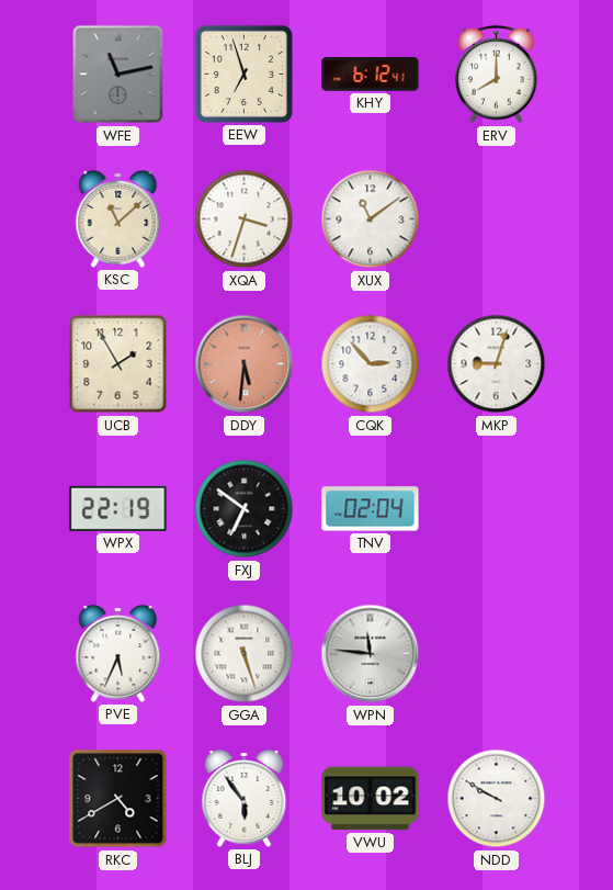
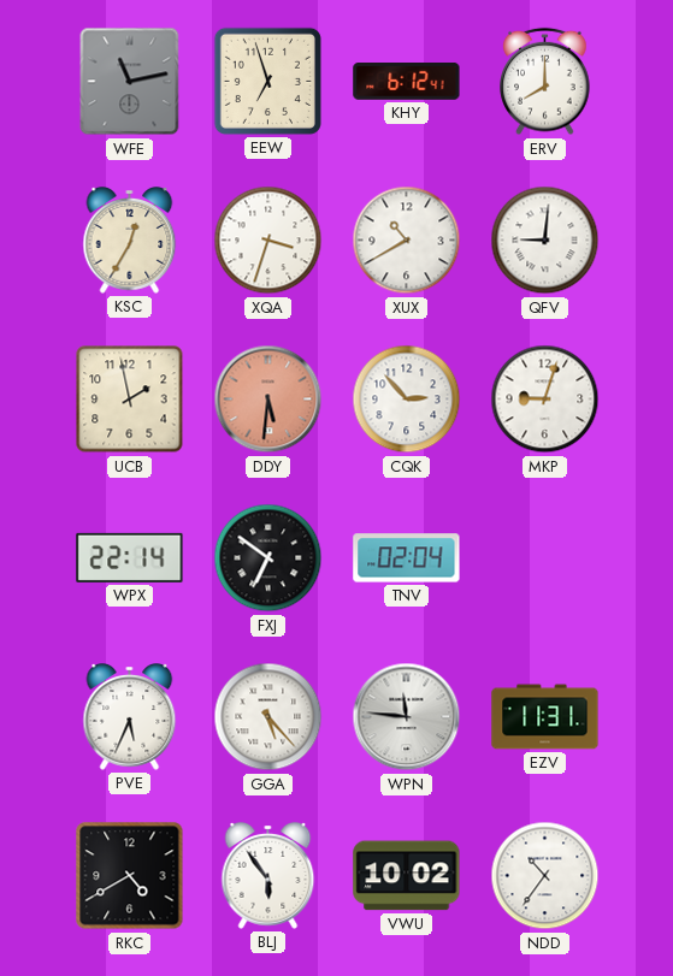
KSC: 11:08 -> 12:35 (130, 241)
XUX: 11:09 -> 10:40 (407, 241)
QFV: none -> 9:01 (545, 241)
UCB: 1:55 -> 1:58 (130, 400)
WPX: 22:19 -> 22:14 (130, 557)
GGA: 5:27 -> 5:23 (268, 717)
EZV: none -> 11:31 (545, 717)
NDD: 9:50 -> 10:36 (545, 876)
